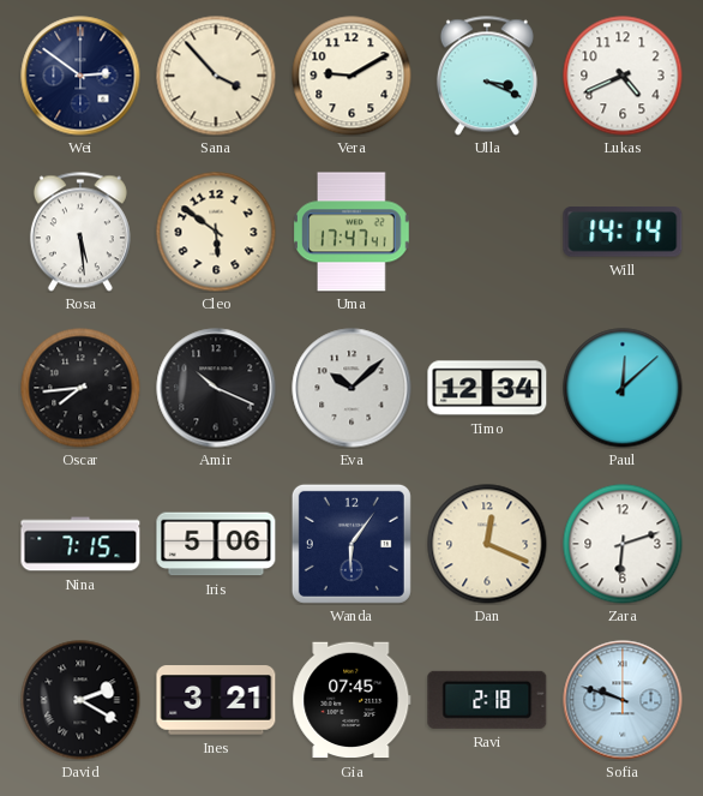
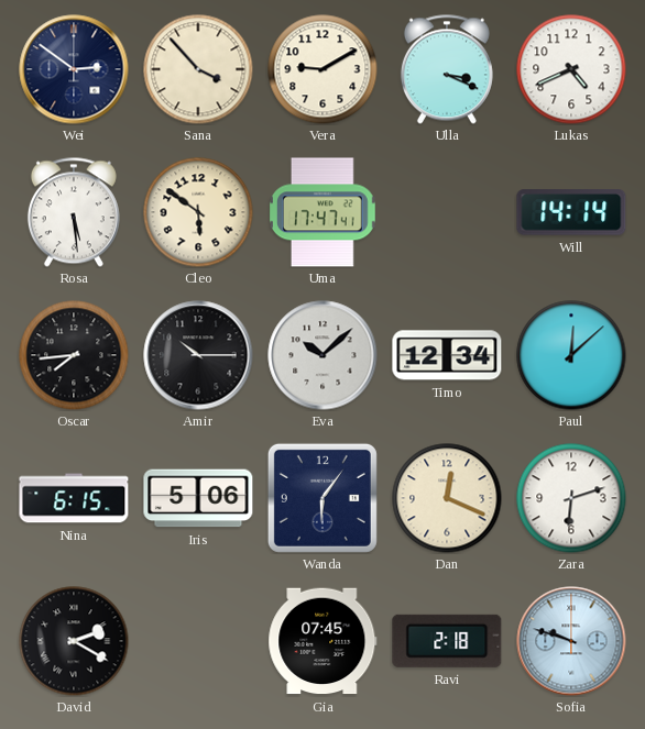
Amir: 10:19 -> 10:15 (198, 355)
Nina: 7:15 -> 6:15 (74, 498)
Ines: 3:21 -> none (216, 700)
